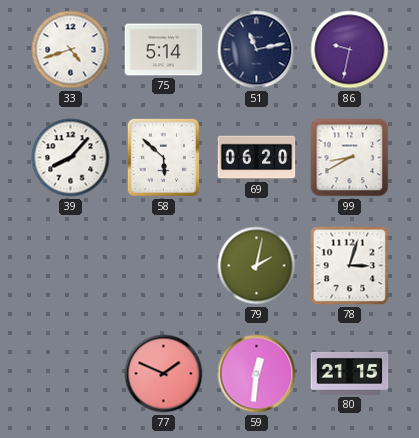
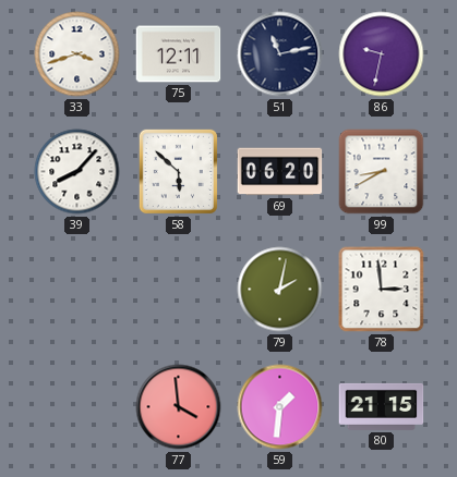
33: 4:42 -> 3:42 (77, 54)
75: 5:14 -> 12:11 (179, 54)
78: 3:03 -> 2:59 (382, 290)
77: 1:49 -> 3:59 (179, 407)
59: 12:31 -> 1:31 (280, 407)
